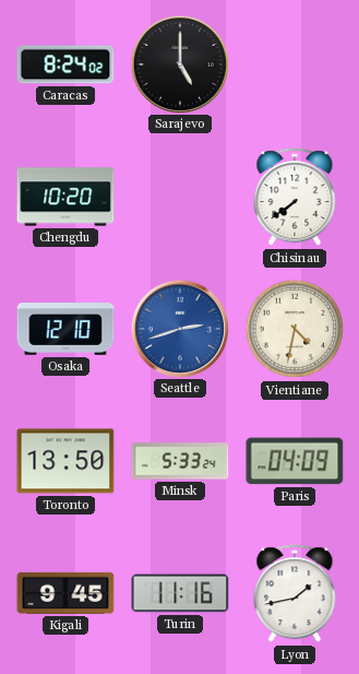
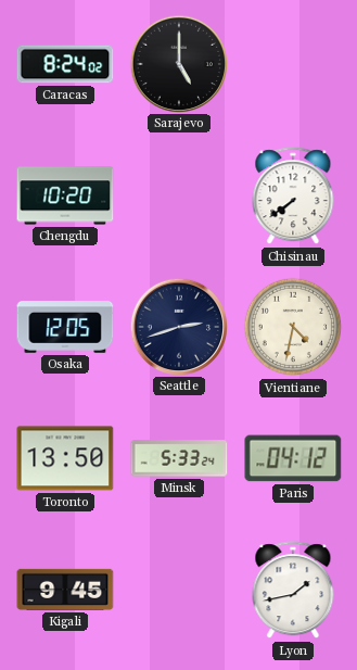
Osaka: 12:10 -> 12:05 (65, 328)
Seattle dial: blue -> navy (178, 326)
Paris: 04:09 -> 04:12 (293, 458)
Turin: 11:16 -> none (180, 593)
